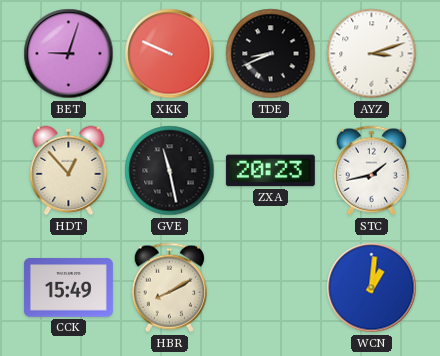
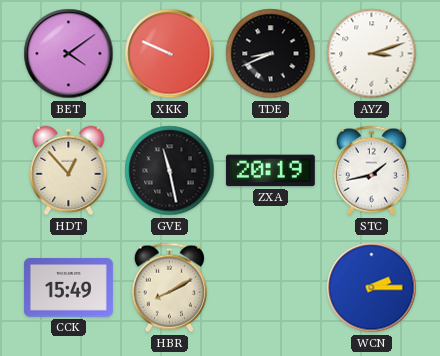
BET: 9:03 -> 4:09 (69, 54)
ZXA: 20:23 -> 20:19 (270, 171)
WCN: 1:01 -> 2:15 (372, 288)
